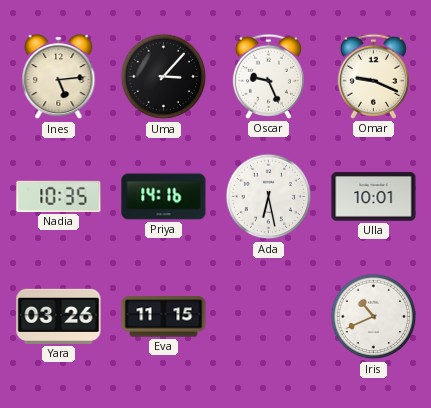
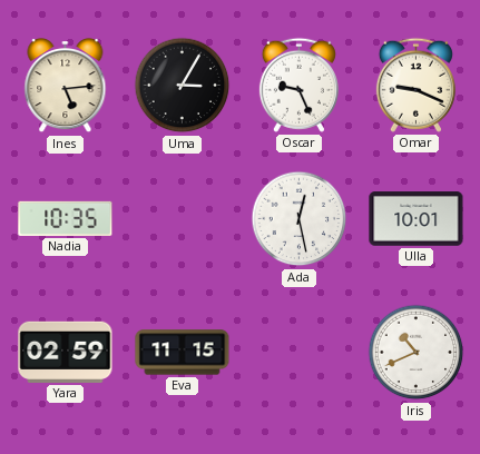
Uma: 3:07 -> 3:05 (183, 86)
Priya: 14:16 -> none (164, 197)
Ada: 6:28 -> 12:28 (300, 219)
Yara: 03:26 -> 02:59 (66, 352)
